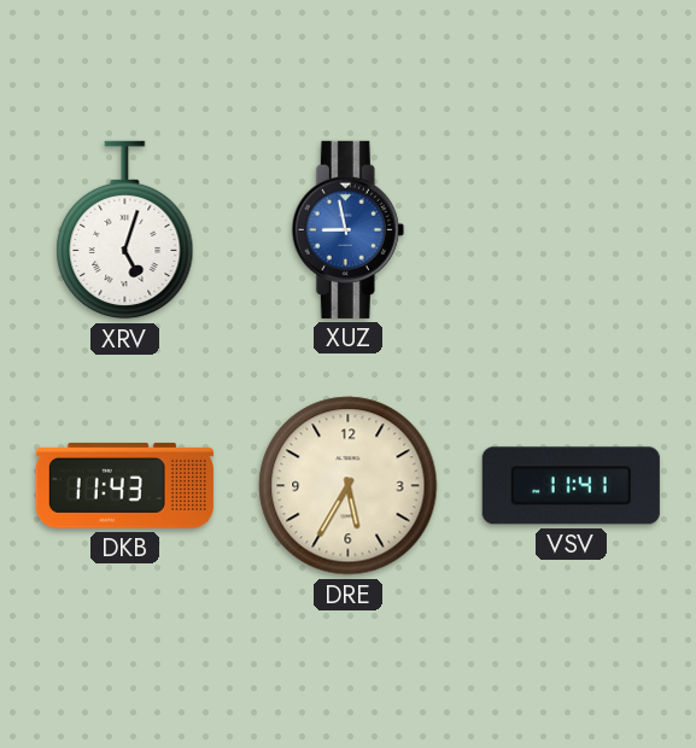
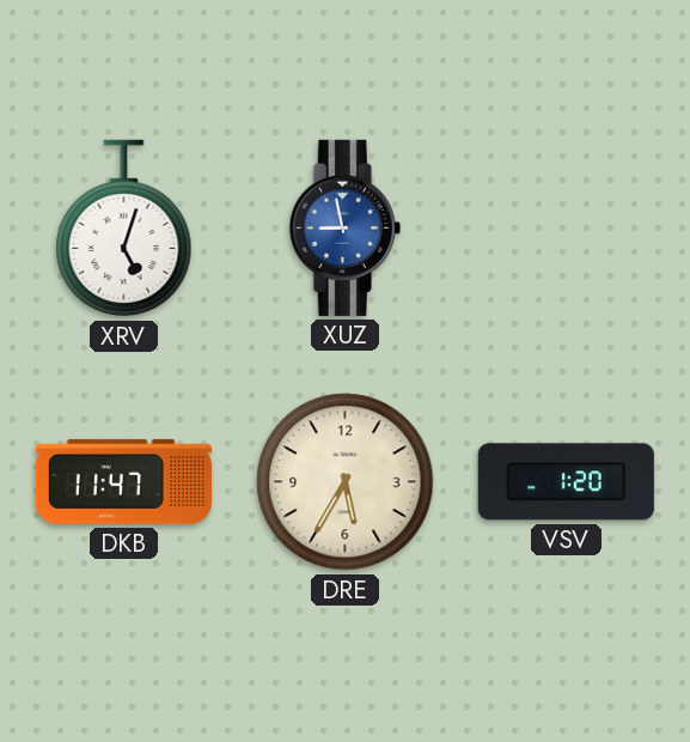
DKB: 11:43 -> 11:47 (123, 481)
VSV: 11:41 -> 1:20 (566, 482)
